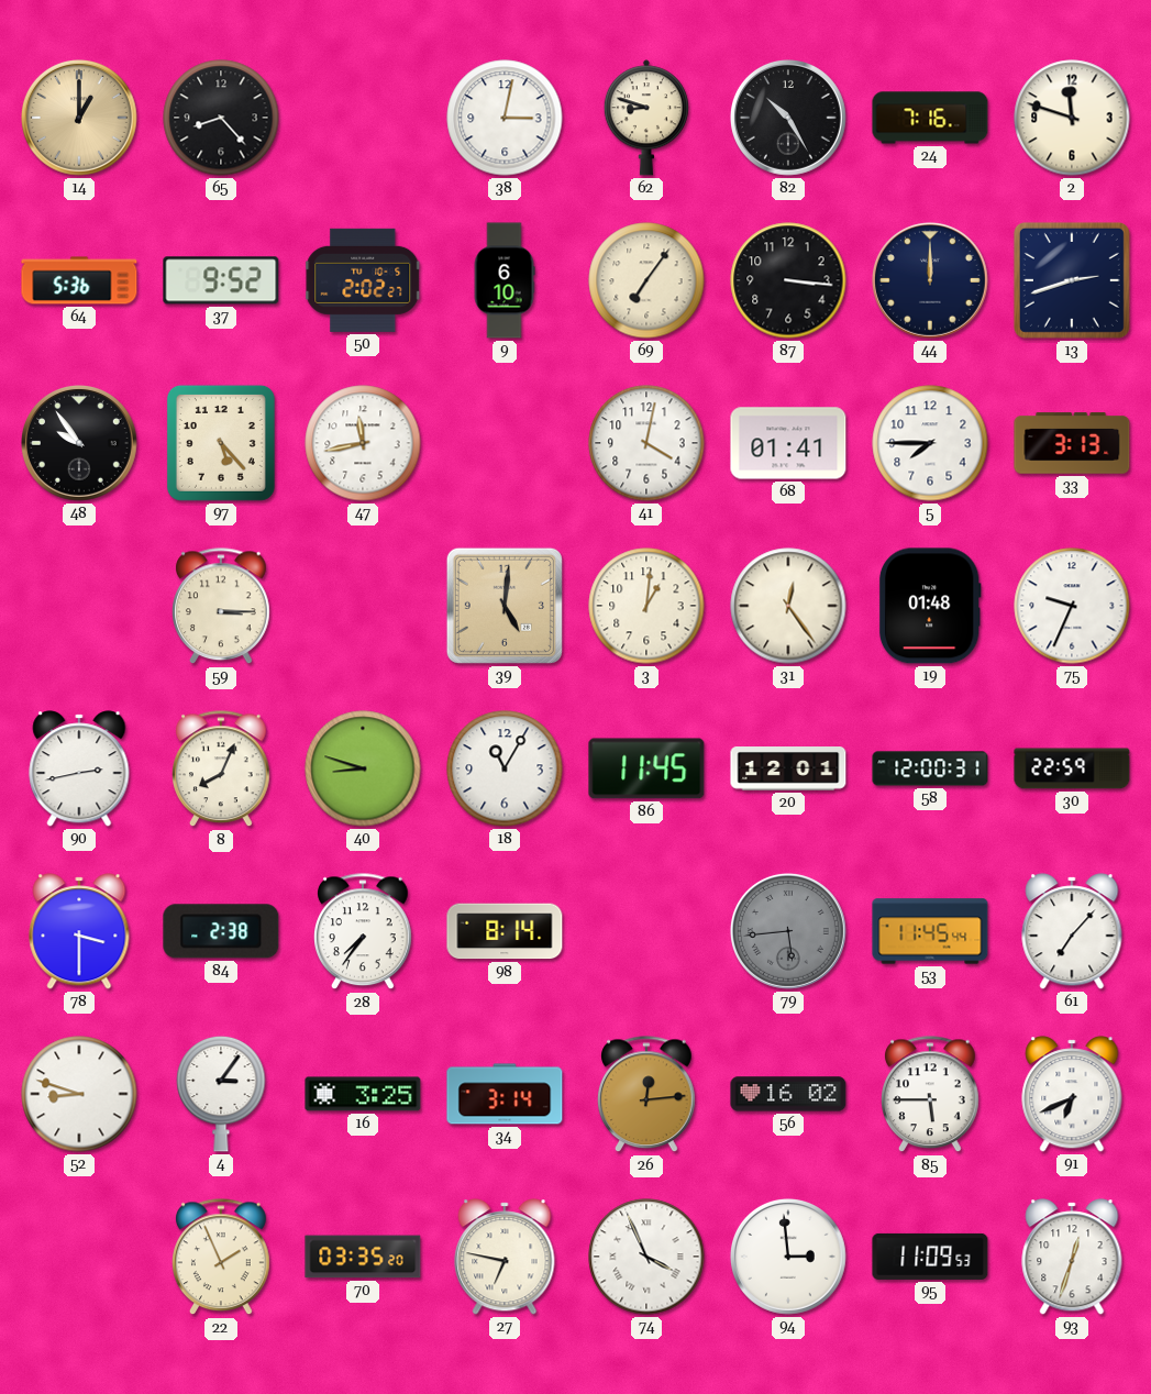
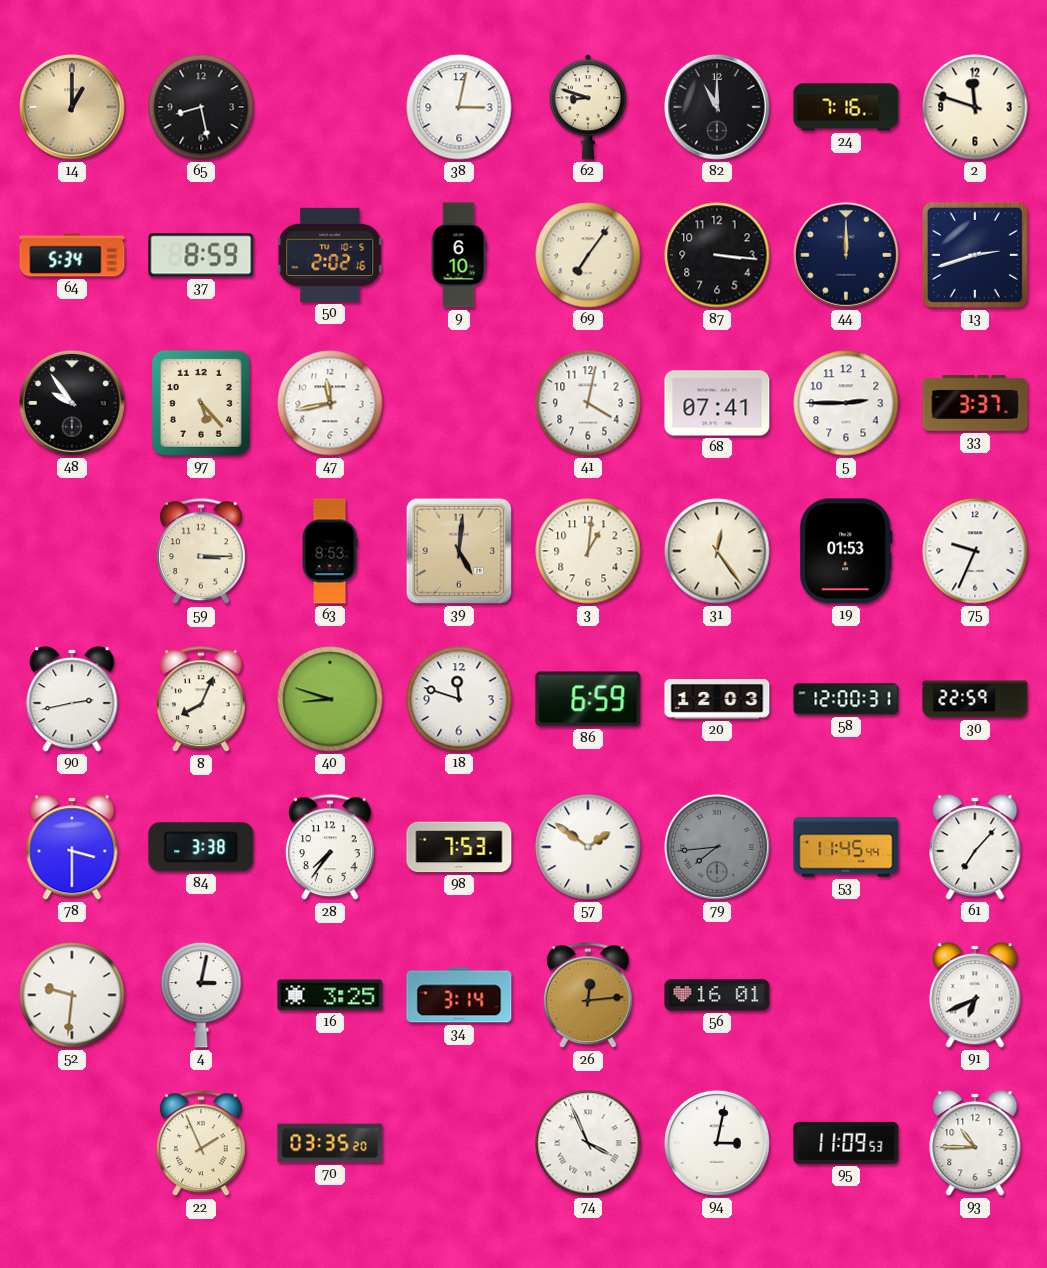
65: 8:23 -> 8:28 (201, 107)
82: 10:25 -> 11:00 (718, 108)
64: 5:36 -> 5:34 (72, 255)
37: 9:52 -> 8:59 (201, 255)
50: 2:02:27 -> 2:02:16 (331, 255)
68: 01:41 -> 07:41 (717, 403)
5: 7:45 -> 2:45 (846, 403)
33: 3:13 -> 3:37 (975, 403)
63: none -> 8:53 (330, 551)
19: 01:48 -> 01:53 (846, 551)
18: 11:05 -> 11:48 (459, 699)
86: 11:45 -> 6:59 (588, 699)
20: 12:01 -> 12:03 (717, 699)
84: 2:38 -> 3:38 (201, 847)
98: 8:14 -> 7:53 (459, 847)
57: none -> 1:51 (588, 847)
79: 5:44 -> 7:44 (718, 848)
52: 8:48 -> 9:31 (72, 995)
4: 3:06 -> 3:02 (201, 995)
56: 16:02 -> 16:01 (717, 995)
85: 5:45 -> none (931, 1095)
27: 6:47 -> none (505, 1257)
94: 2:59 -> 3:02 (718, 1144)
93: 12:33 -> 10:45 (975, 1143)
